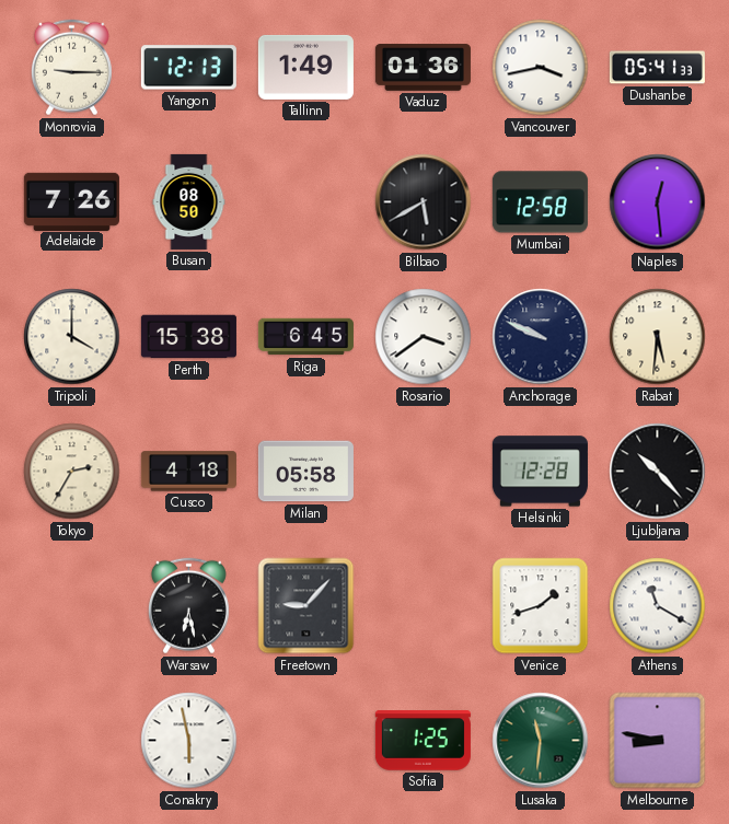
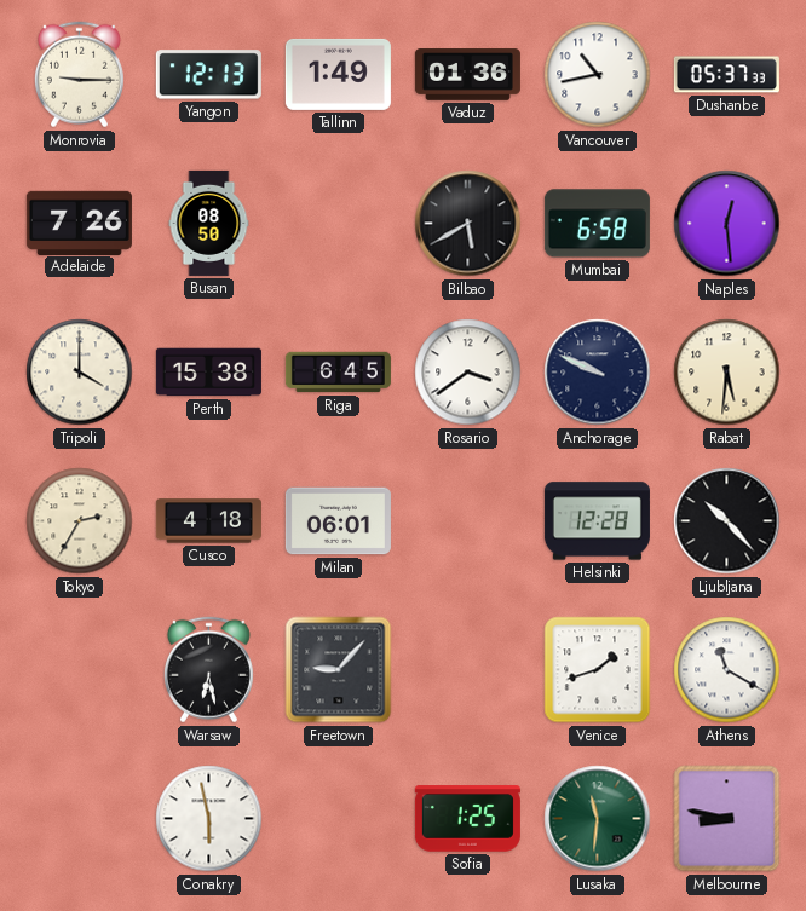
Vancouver: 3:43 -> 10:43 (598, 75)
Dushanbe: 05:41 -> 05:37 (726, 75)
Mumbai: 12:58 -> 6:58 (597, 224)
Milan: 05:58 -> 06:01 (338, 521)
